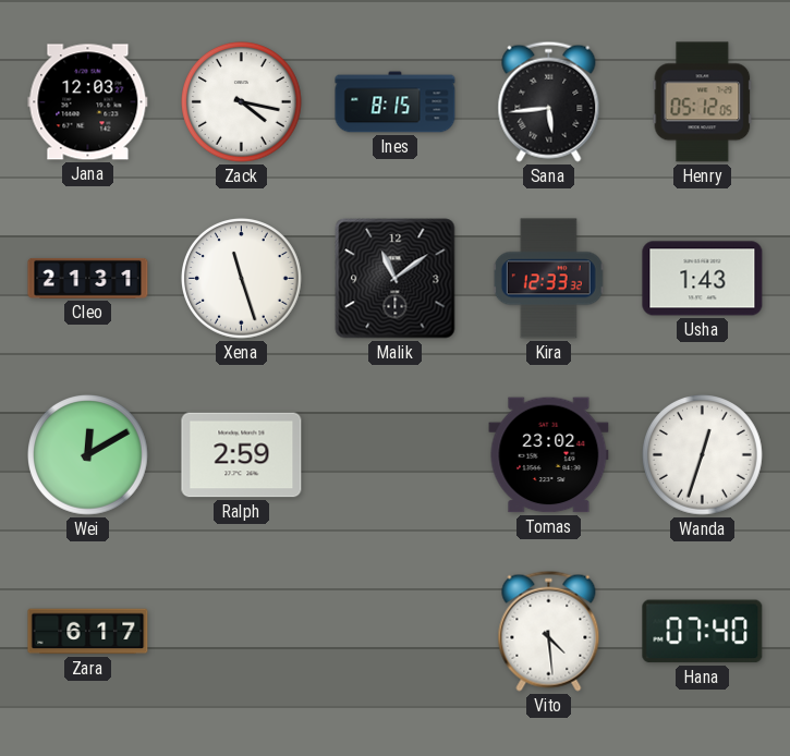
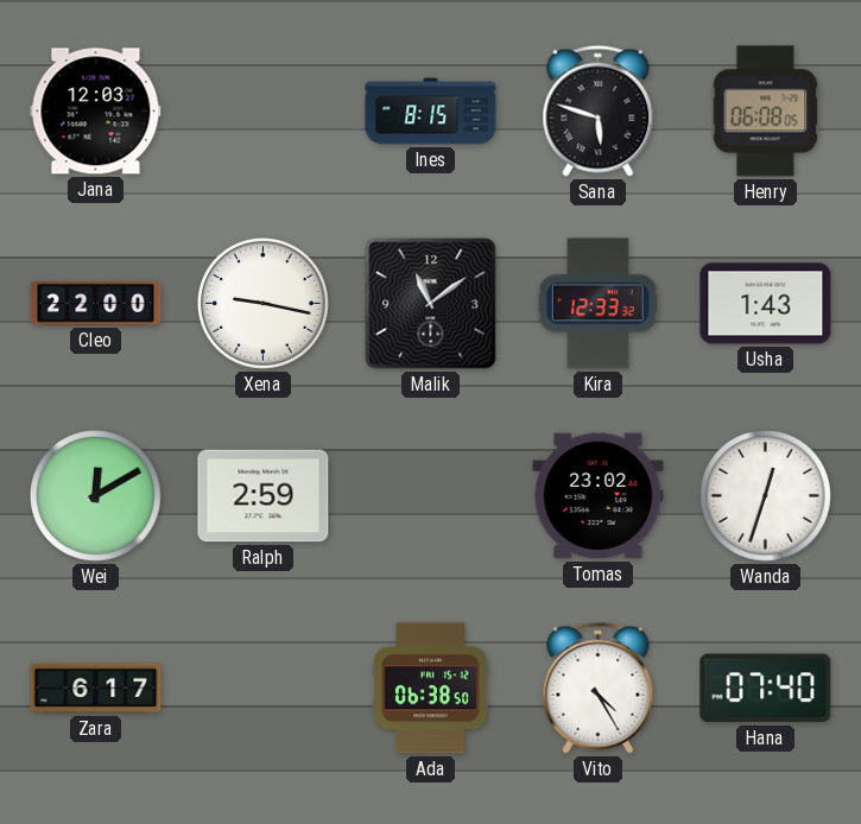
Zack: 4:17 -> none (242, 102)
Sana: 5:44 -> 5:48 (599, 110)
Henry: 05:12 -> 06:08 (766, 112)
Cleo: 21:31 -> 22:00 (96, 303)
Xena: 11:27 -> 9:17 (264, 304)
Ada: none -> 06:38 (431, 689)
Vito: 4:29 -> 4:25 (599, 687)
